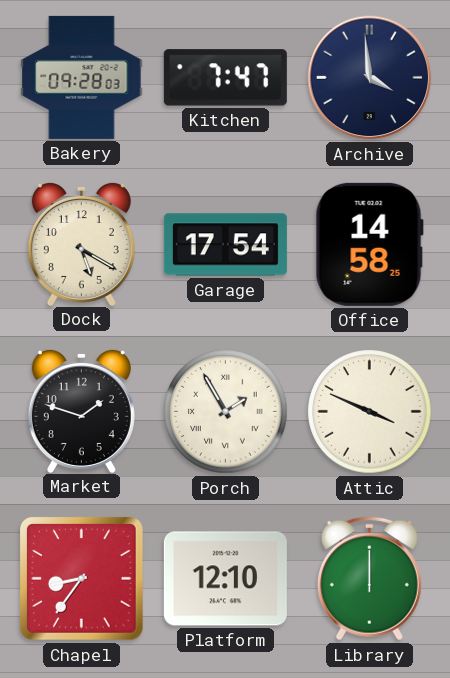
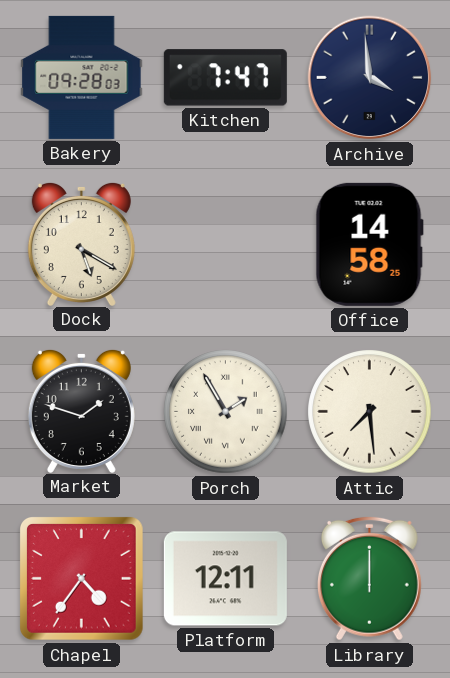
Garage: 17:54 -> none (225, 245)
Attic: 3:49 -> 7:29 (370, 412)
Chapel: 8:36 -> 4:36 (82, 579)
Platform: 12:10 -> 12:11 (225, 579)
